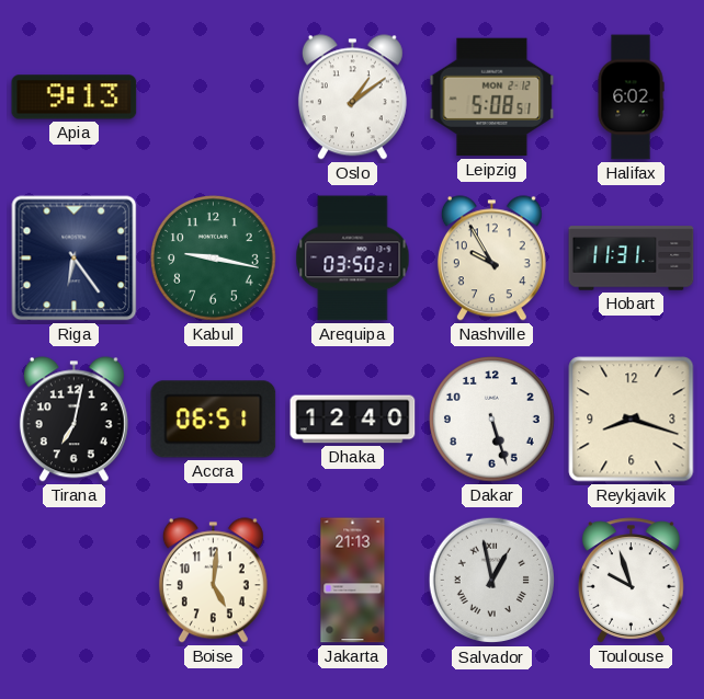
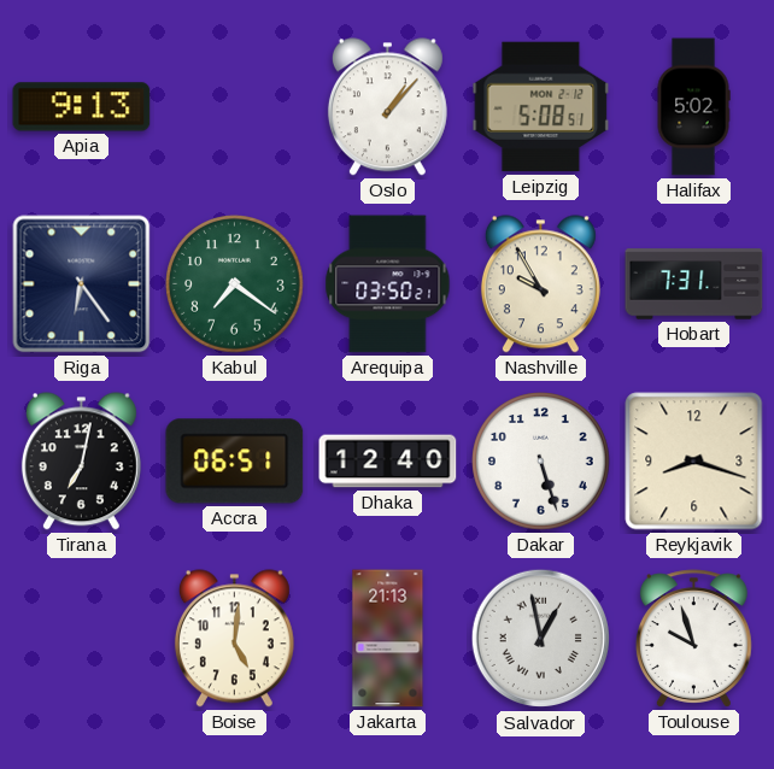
Oslo: 1:09 -> 1:07 (387, 107)
Halifax: 6:02 -> 5:02 (693, 107)
Kabul: 9:17 -> 7:21 (235, 284)
Hobart: 11:31 -> 7:31 (694, 284)
